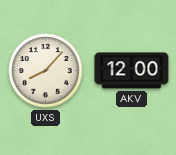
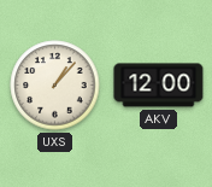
UXS: 8:07 -> 1:07 (55, 86)
